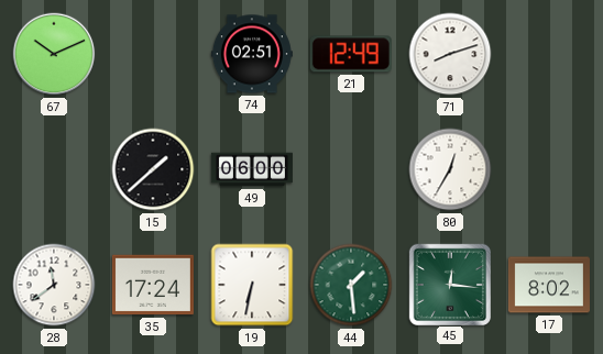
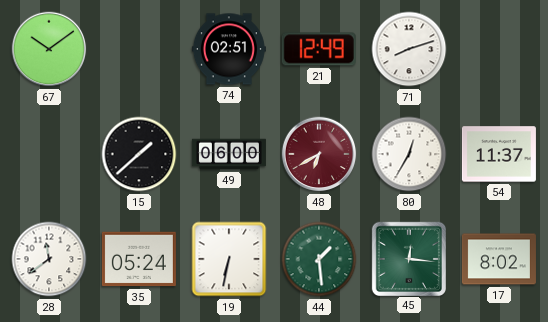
67: 10:11 -> 10:09 (49, 49)
48: none -> 6:40 (319, 154)
54: none -> 11:37 (499, 154)
35: 17:24 -> 05:24 (139, 259)
